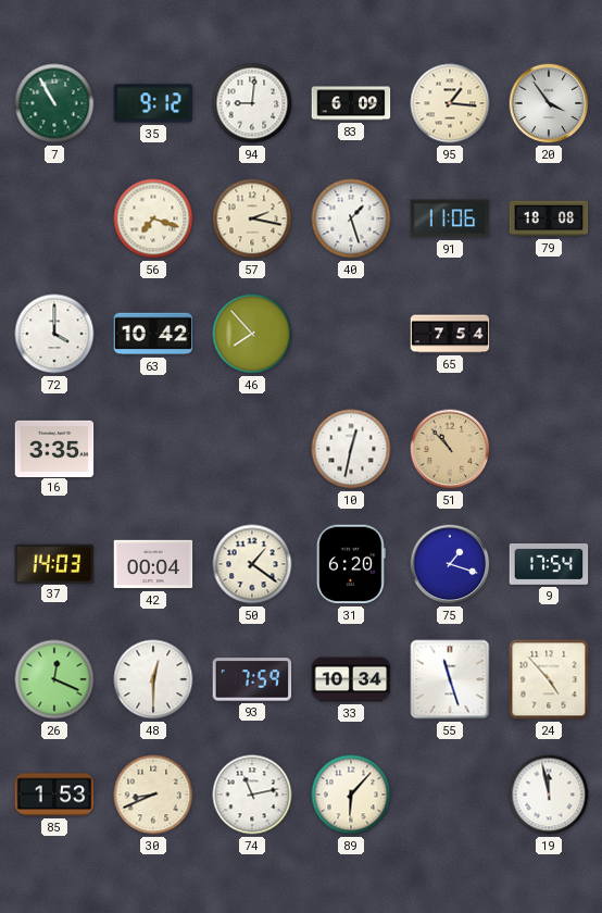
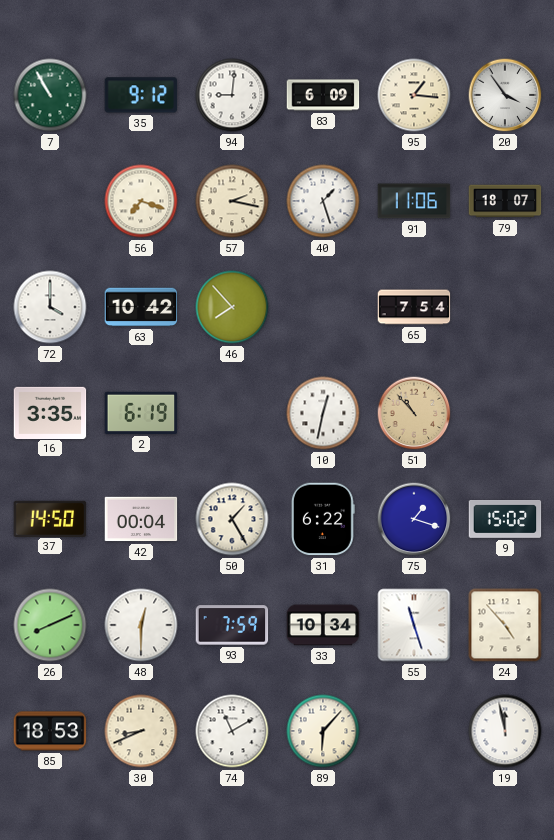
79: 18:08 -> 18:07 (505, 201)
2: none -> 6:19 (141, 413)
37: 14:03 -> 14:50 (50, 518)
50: 1:21 -> 1:25 (232, 519)
31: 6:20 -> 6:22 (323, 519)
9: 17:54 -> 15:02 (505, 520)
26: 12:19 -> 8:11 (50, 625)
85: 1:53 -> 18:53 (50, 731)
74: 11:13 -> 11:10 (232, 731)
